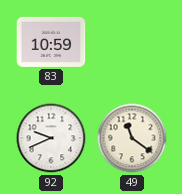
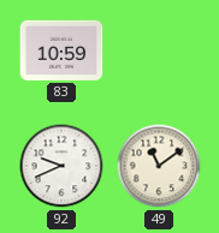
49: 11:21 -> 11:09 (159, 166)
